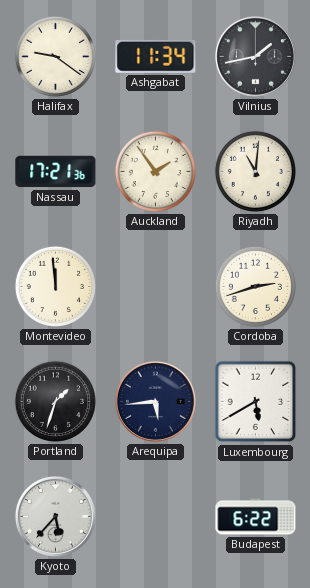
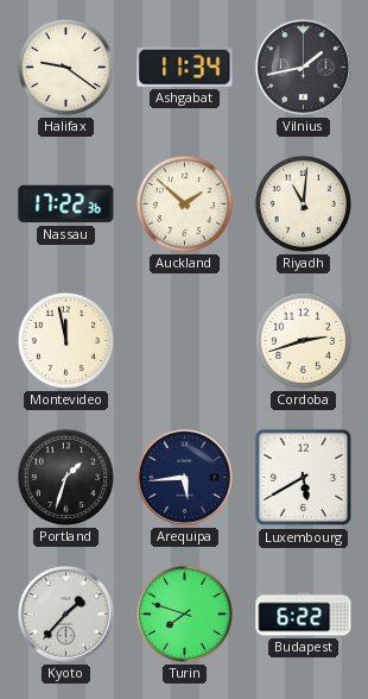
Nassau: 17:21 -> 17:22 (66, 204)
Auckland: 1:54 -> 1:52 (184, 203)
Montevideo: 11:59 -> 11:58 (65, 340)
Kyoto: 5:37 -> 1:37 (65, 613)
Turin: none -> 7:48 (184, 613)
